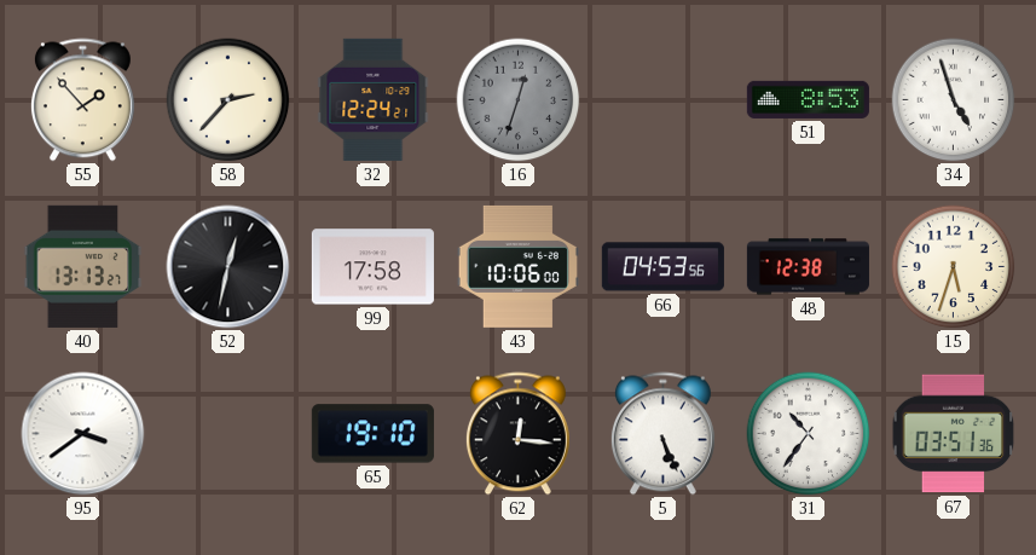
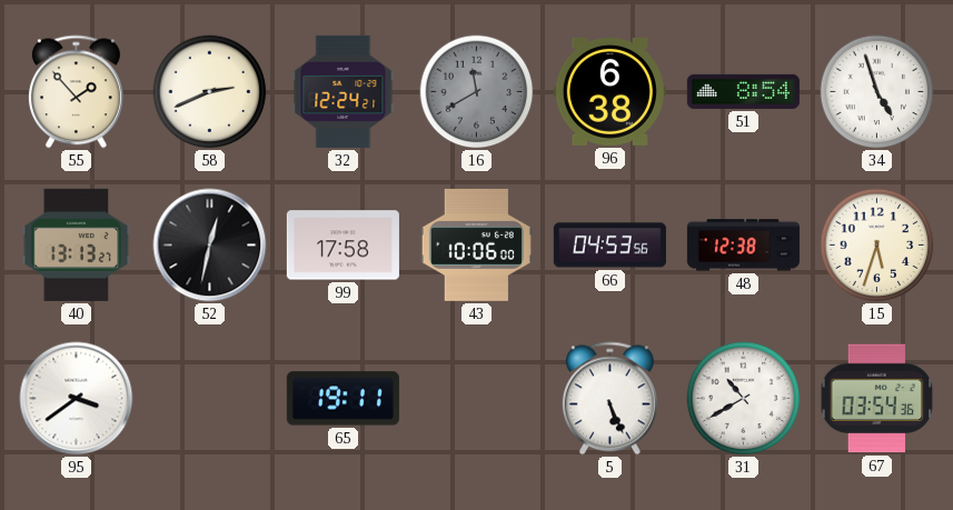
58: 2:37 -> 2:41 (210, 92)
16: 12:33 -> 11:40 (477, 92)
96: none -> 6:38 (609, 91)
51: 8:53 -> 8:54 (743, 91)
65: 19:10 -> 19:11 (343, 399)
62: 12:16 -> none (517, 434)
31: 10:36 -> 10:40 (744, 399)
67: 03:51 -> 03:54 (877, 399)
